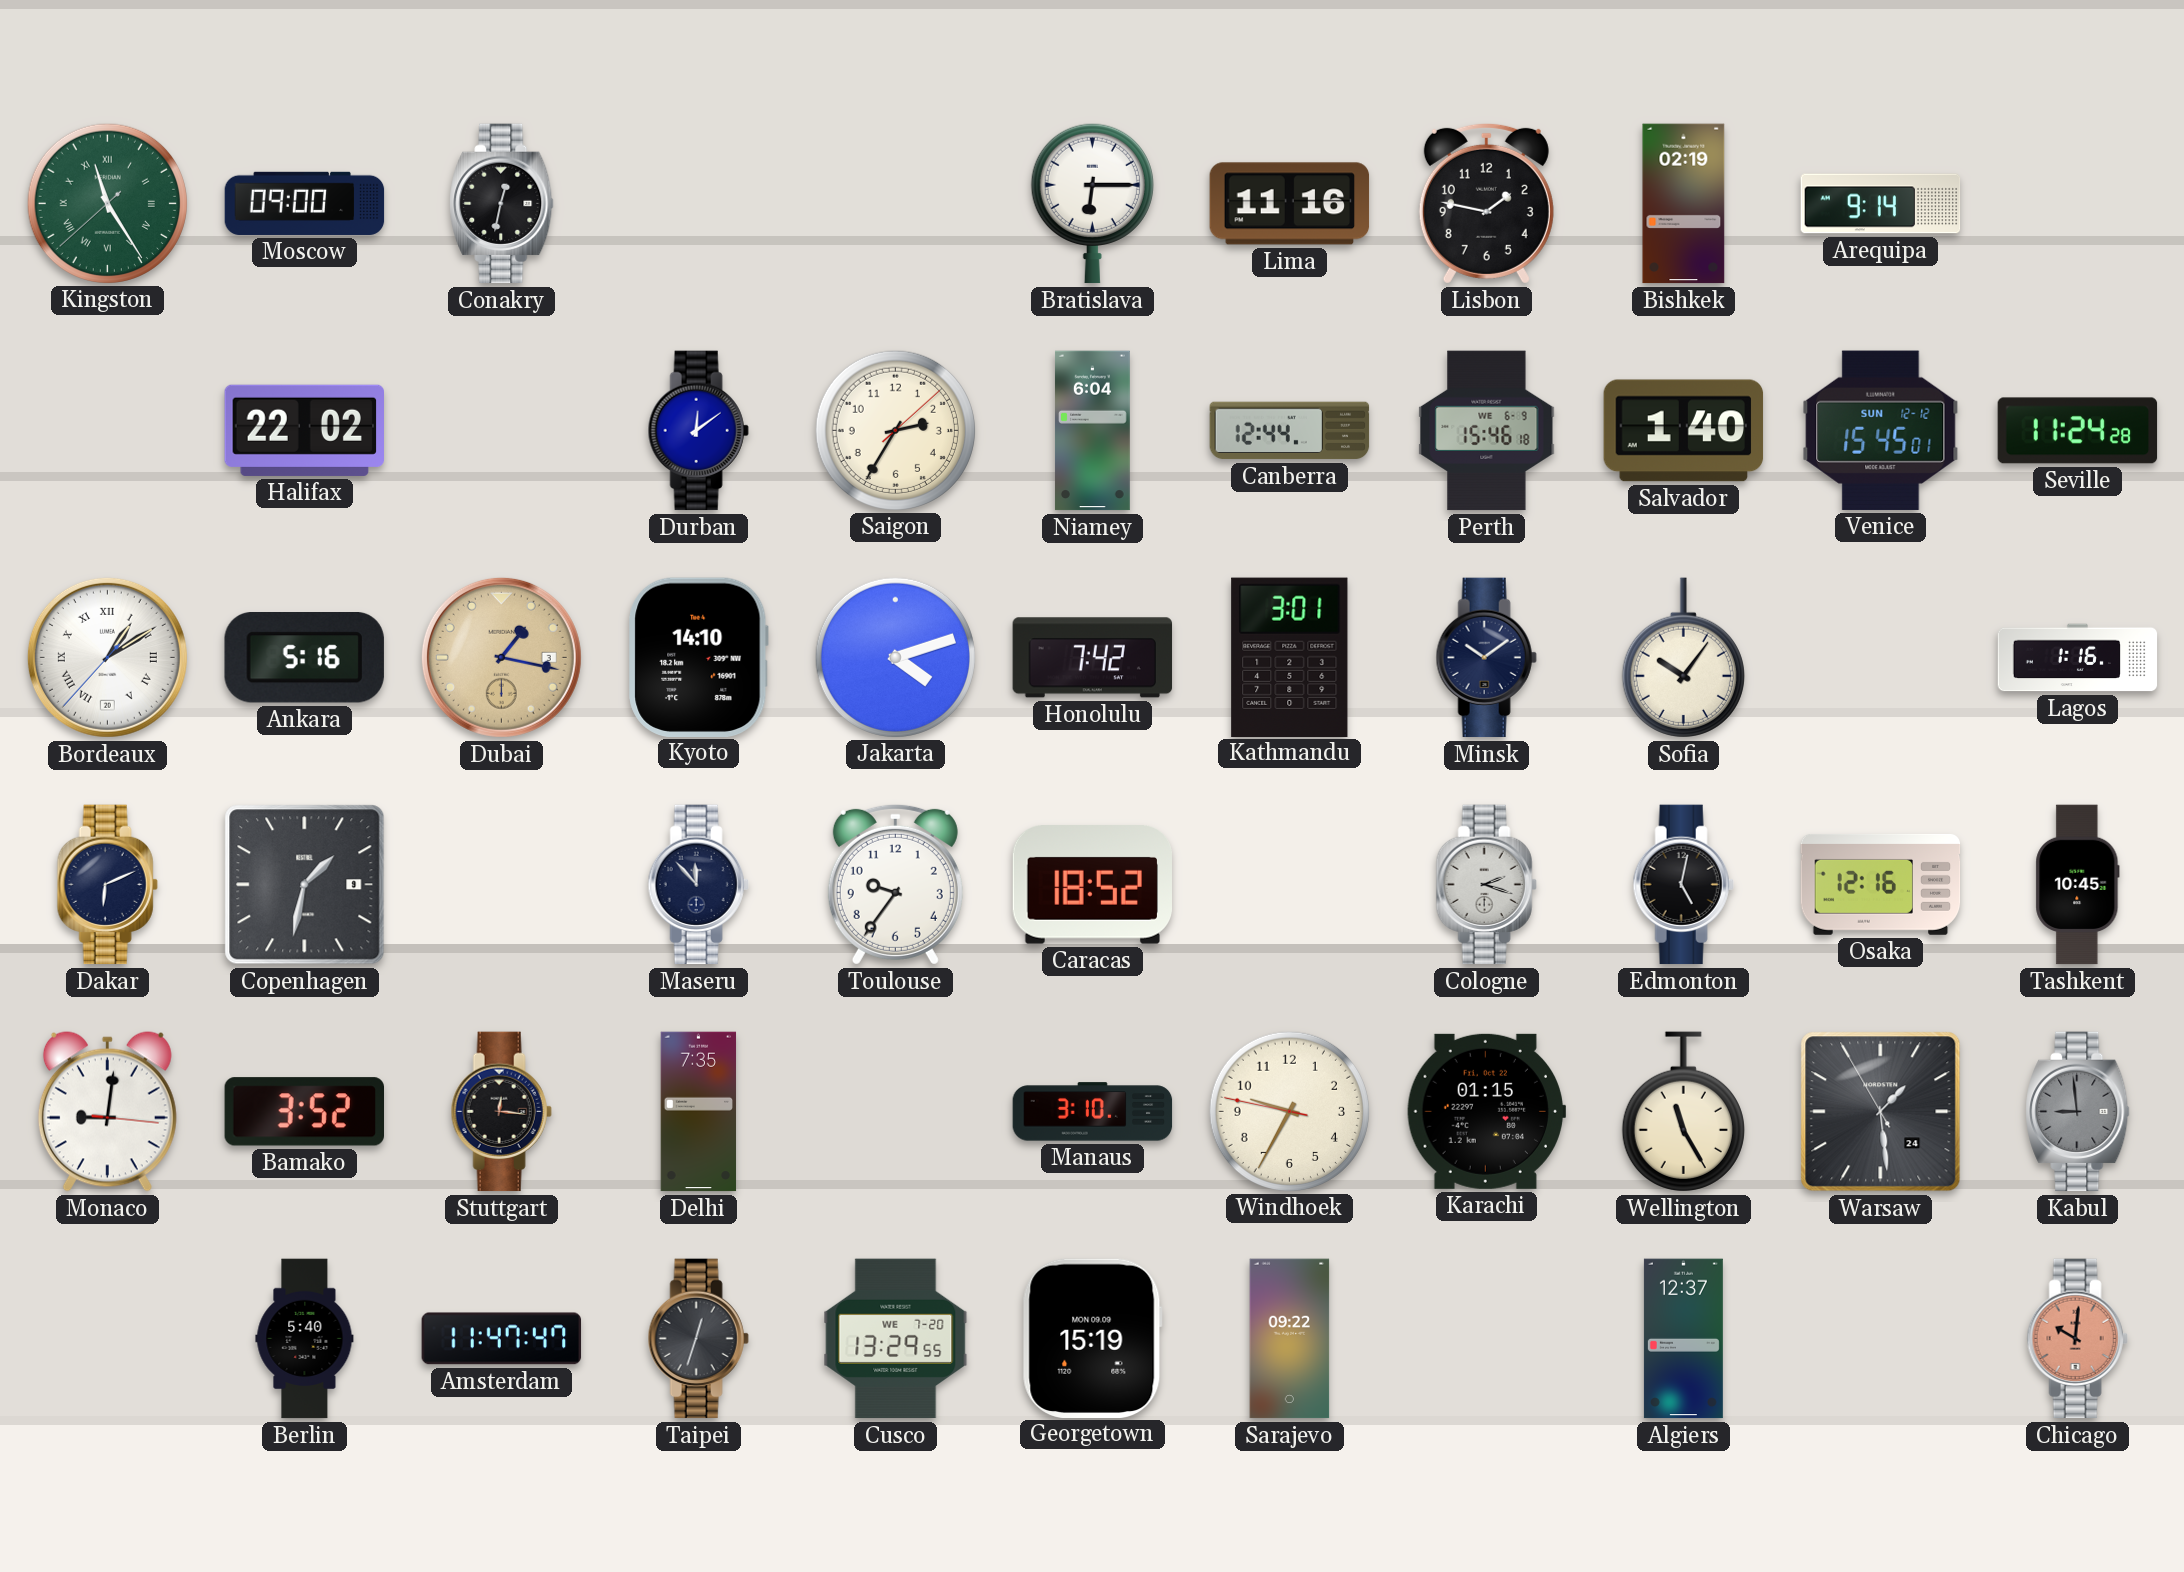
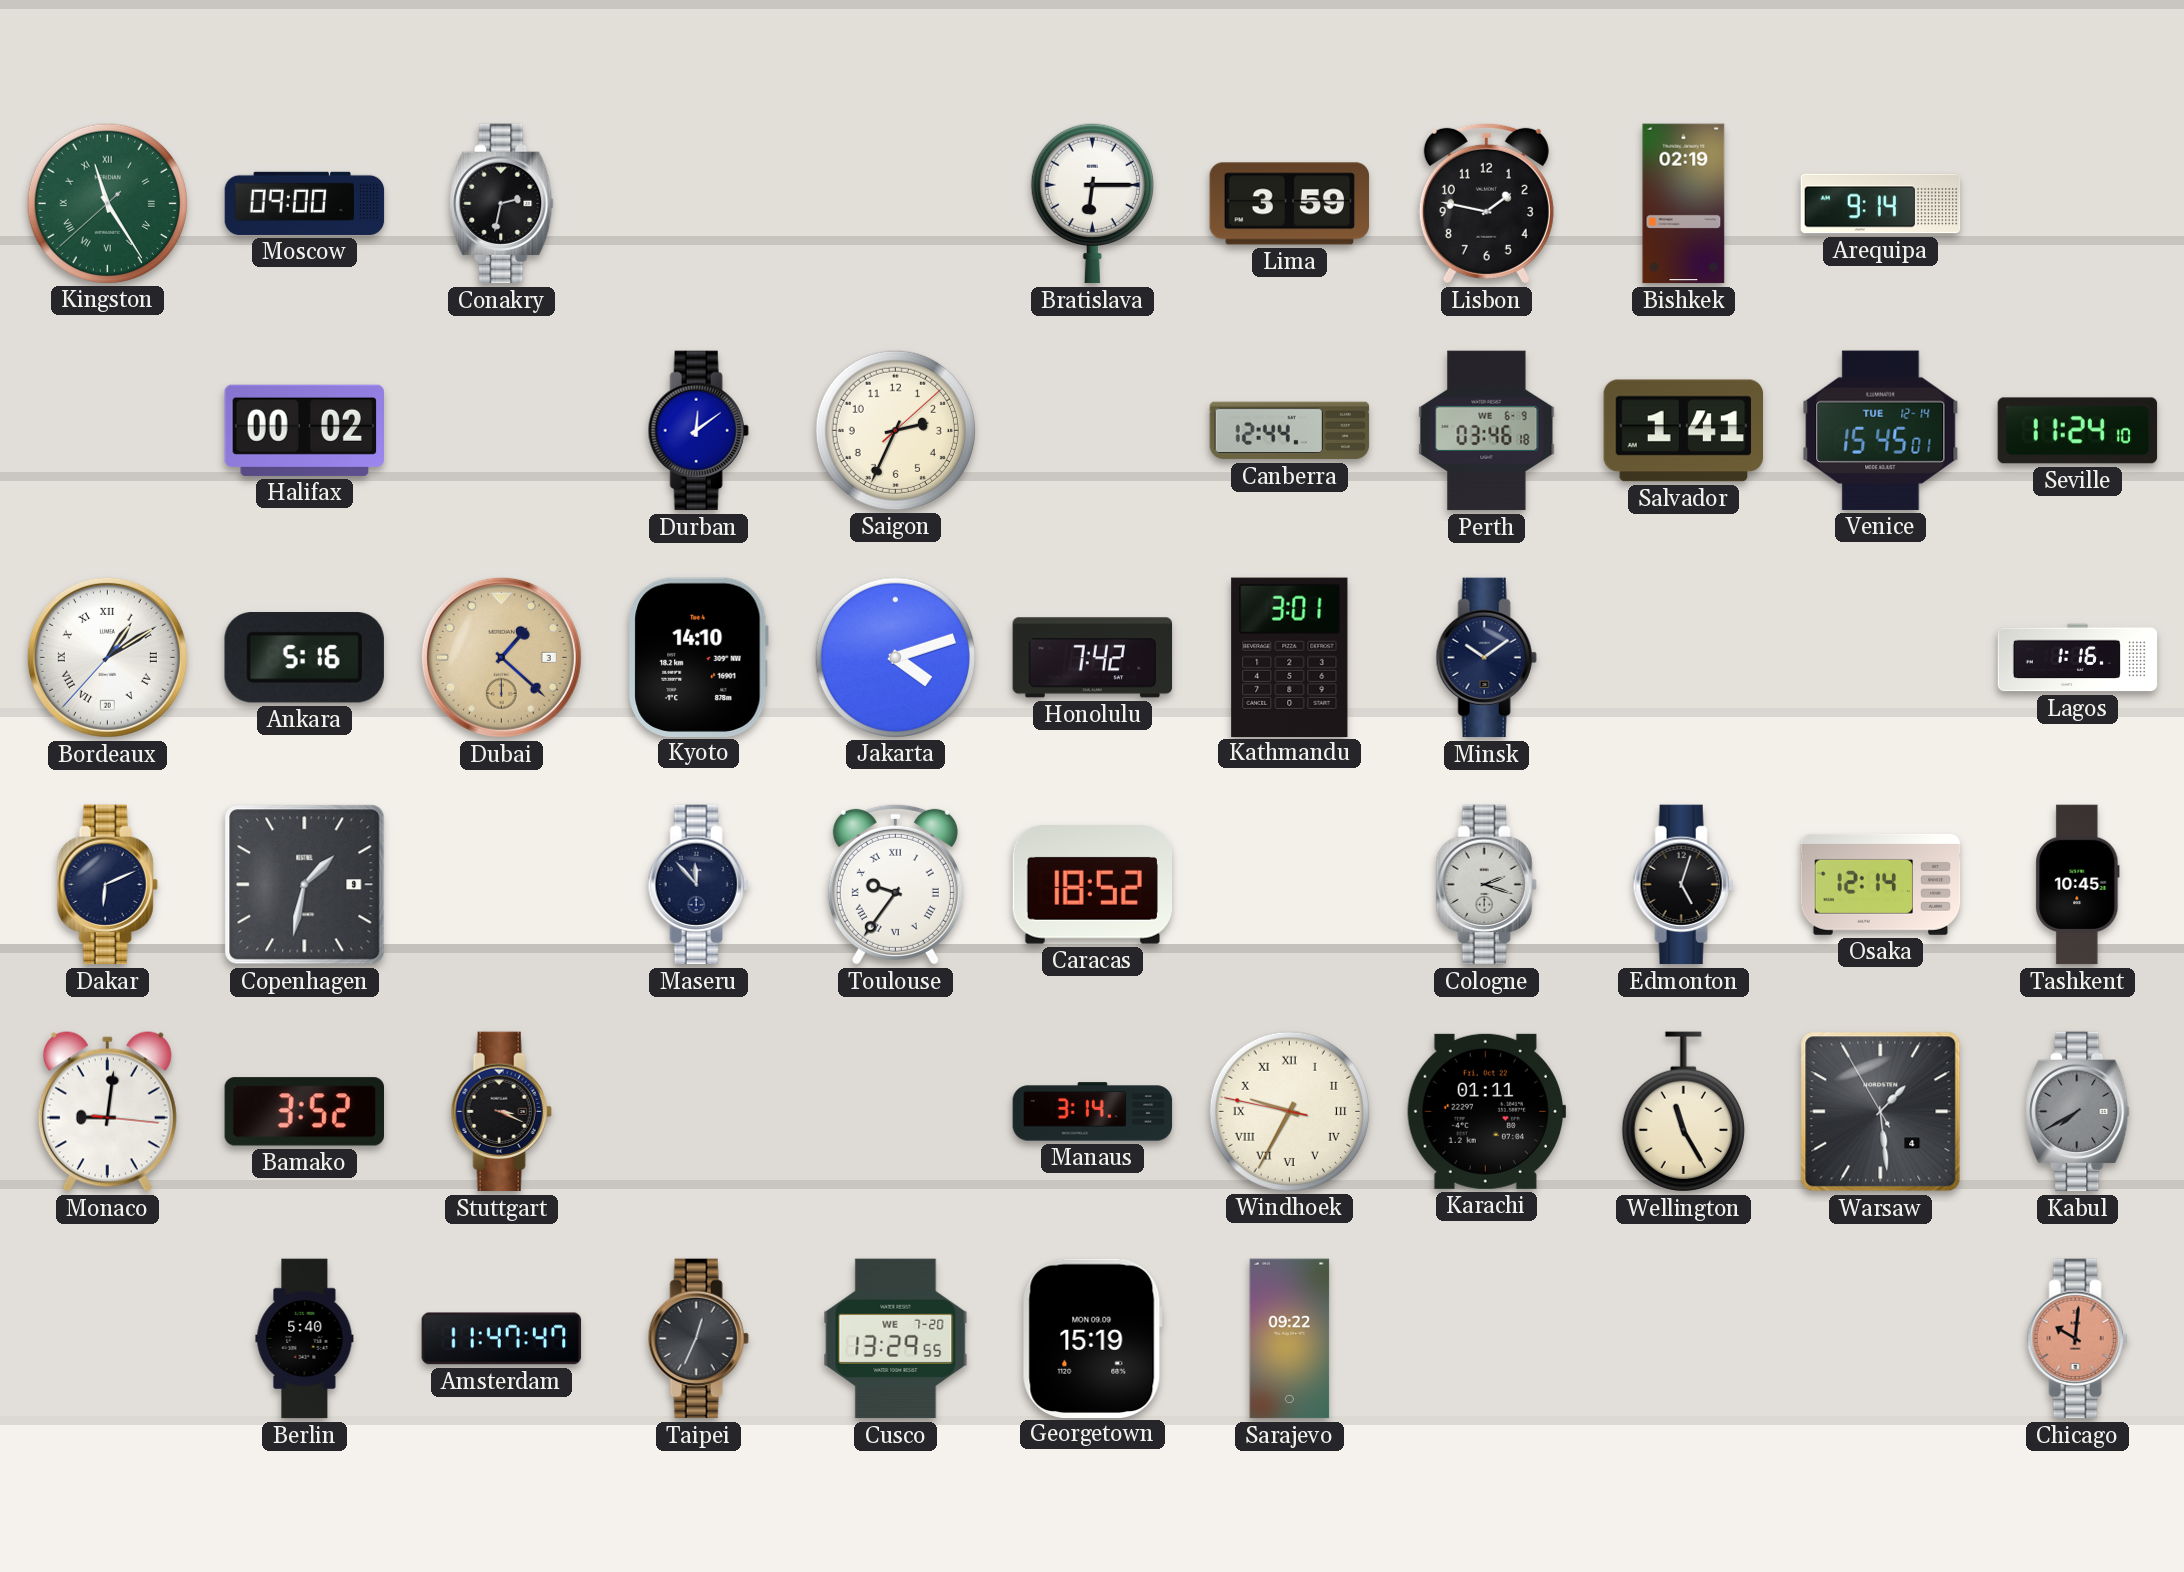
Conakry: 12:32 -> 2:32 (502, 204)
Lima: 11:16 -> 3:59 (1290, 204)
Halifax: 22:02 -> 00:02 (304, 430)
Saigon: 2:35 -> 2:34 (895, 430)
Niamey: 6:04 -> none (1092, 431)
Perth: 15:46 -> 03:46 (1487, 431)
Salvador: 1:40 -> 1:41 (1684, 431)
Venice date: SUN 12-12 -> TUE 12-14 (1881, 430)
Seville: 11:24:28 -> 11:24:10 (2078, 431)
Dubai: 1:17 -> 1:22 (501, 657)
Sofia: 10:06 -> none (1683, 658)
Toulouse numerals: Arabic -> Roman (895, 884)
Edmonton: 5:02 -> 5:03 (1683, 885)
Osaka: 12:16 -> 12:14 (1881, 884)
Stuttgart: 12:16 -> 3:19 (501, 1112)
Delhi: 7:35 -> none (699, 1112)
Manaus: 3:10 -> 3:14 (1093, 1112)
Windhoek numerals: Arabic -> Roman (1289, 1111)
Karachi: 01:15 -> 01:11 (1486, 1111)
Warsaw date: 24 -> 4 (1881, 1112)
Kabul: 8:59 -> 7:40 (2078, 1112)
Taipei: 12:33 -> 12:34 (698, 1339)
Algiers: 12:37 -> none (1683, 1339)
